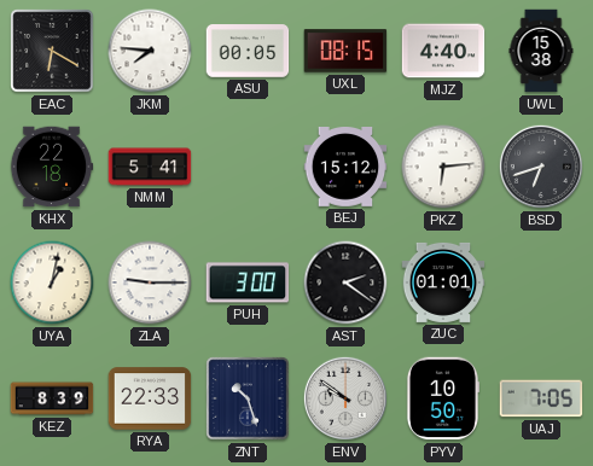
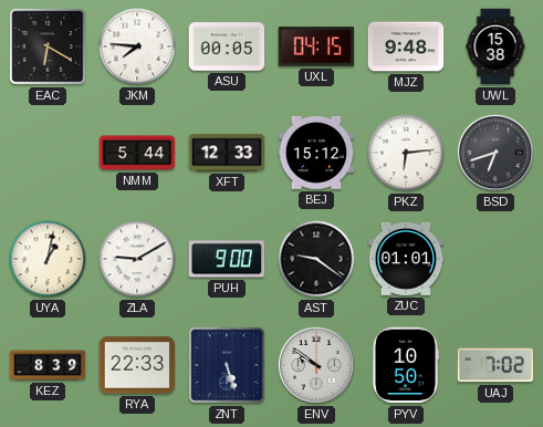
UXL: 08:15 -> 04:15 (316, 46)
MJZ: 4:40 -> 9:48 (406, 46)
KHX: 22:18 -> none (52, 167)
NMM: 5:41 -> 5:44 (137, 153)
XFT: none -> 12:33 (227, 153)
ZLA: 9:15 -> 9:10 (137, 259)
PUH: 3:00 -> 9:00 (227, 259)
AST: 2:21 -> 9:21 (316, 259)
ZNT: 10:27 -> 5:27 (227, 365)
UAJ: 7:05 -> 7:02 (495, 365)
